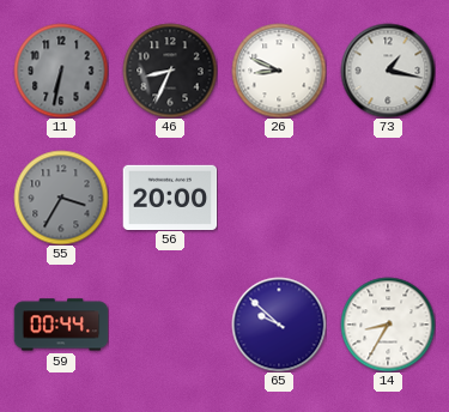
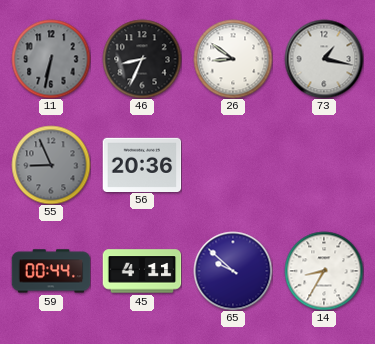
26: 8:49 -> 8:51 (233, 59)
55: 3:35 -> 8:56 (51, 165)
56: 20:00 -> 20:36 (142, 164)
45: none -> 4:11 (142, 271)
